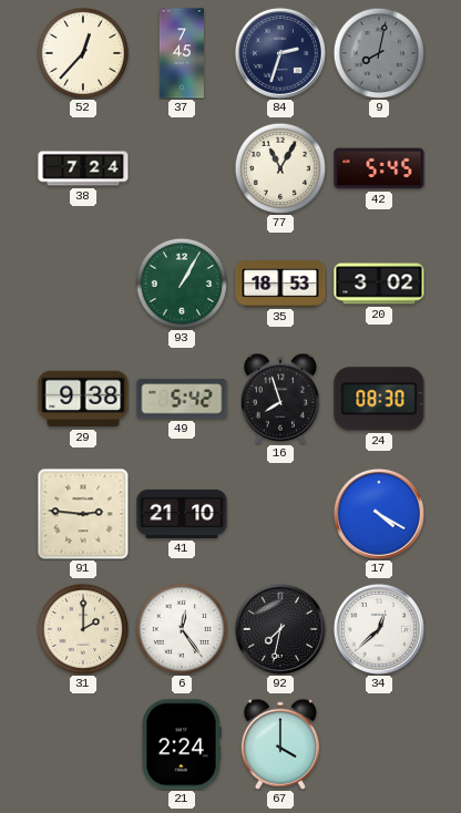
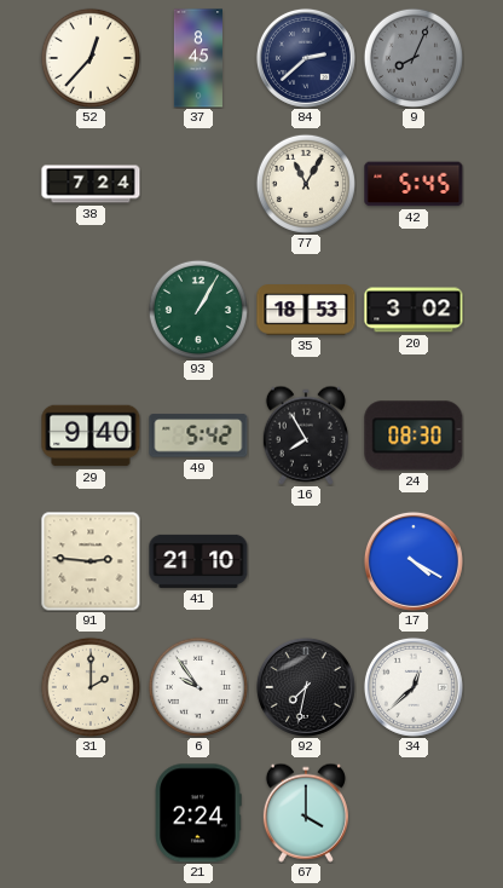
37: 7:45 -> 8:45 (198, 58)
84: 2:33 -> 2:38 (306, 58)
9: 8:02 -> 8:04 (414, 58)
29: 9:38 -> 9:40 (91, 436)
16: 7:57 -> 7:55 (306, 436)
6: 12:24 -> 9:54 (198, 687)
